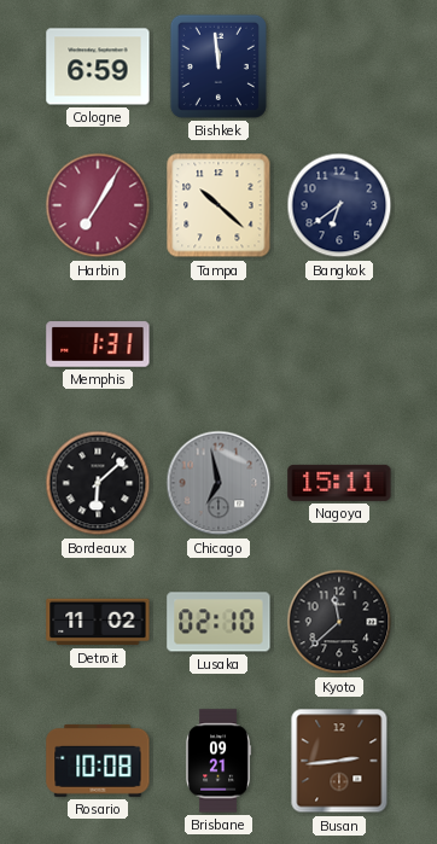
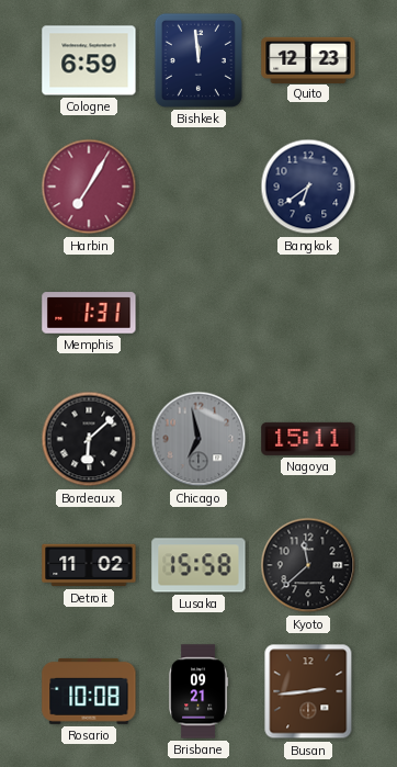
Quito: none -> 12:23 (308, 59)
Tampa: 10:22 -> none (218, 205)
Lusaka: 02:10 -> 15:58 (198, 565)
